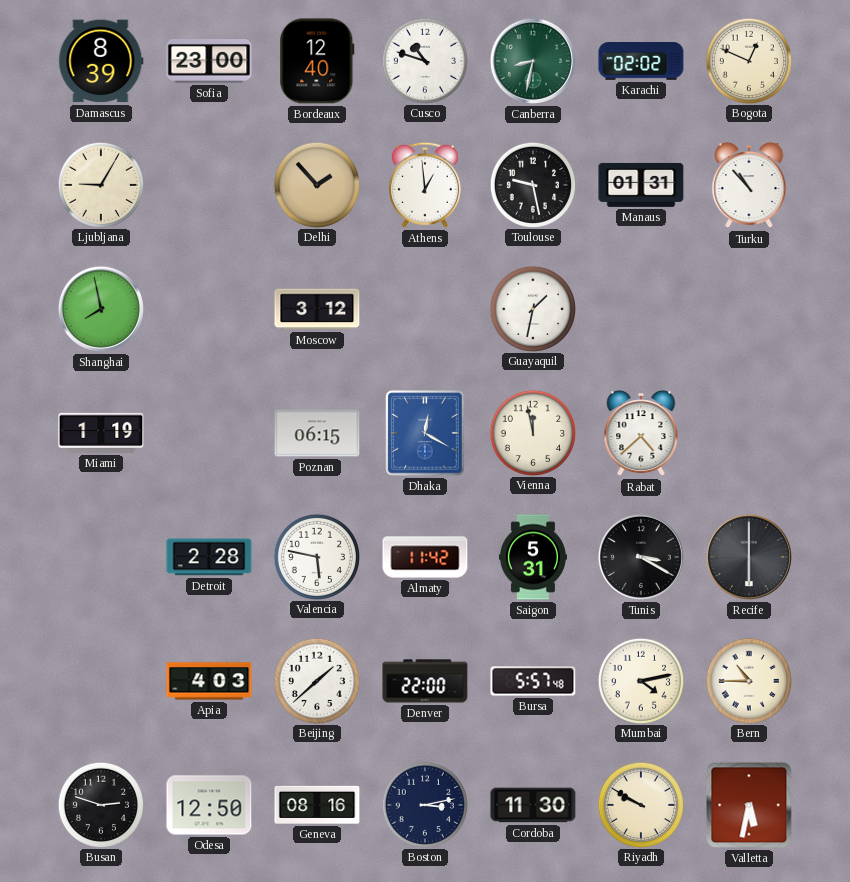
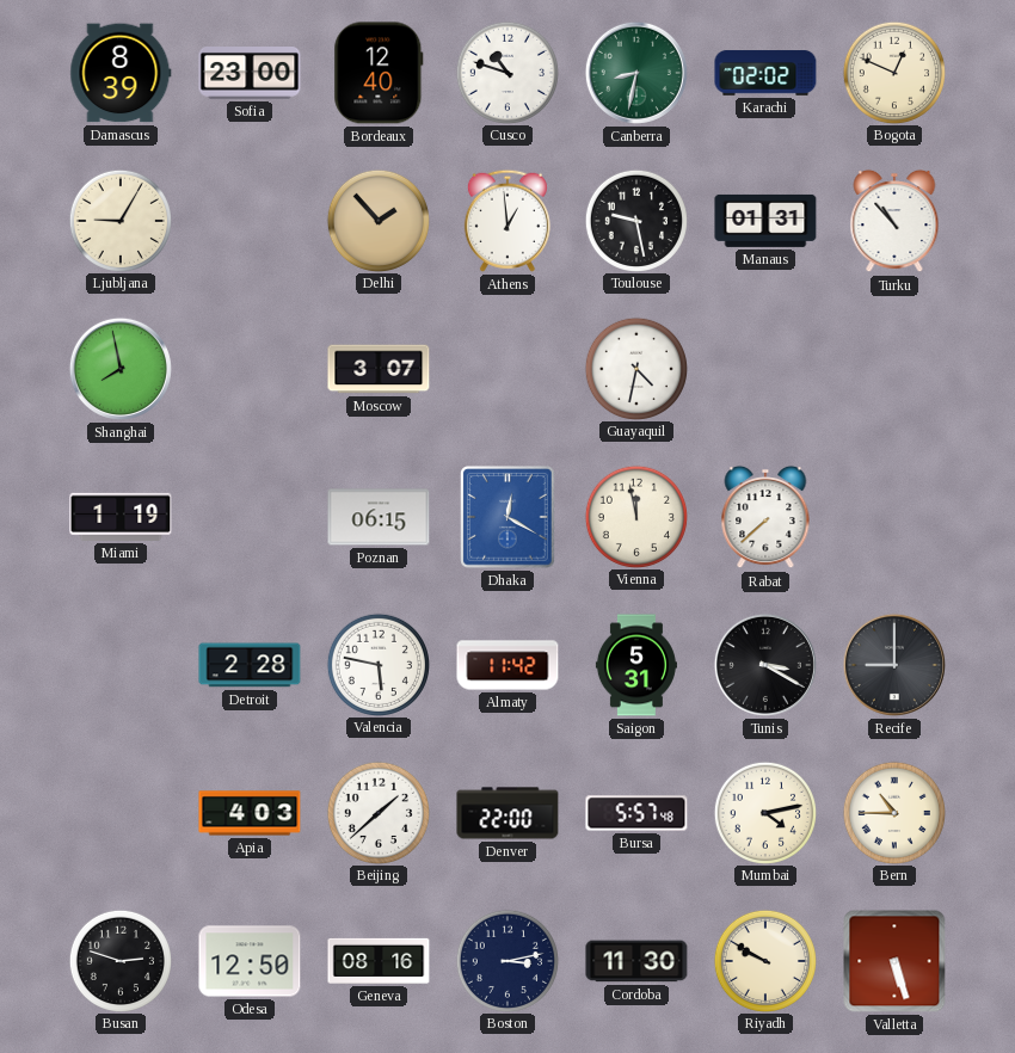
Moscow: 3:12 -> 3:07 (379, 369)
Guayaquil: 1:32 -> 4:32 (635, 368)
Rabat: 4:38 -> 7:38 (765, 517)
Recife: 6:00 -> 9:00 (894, 665)
Valletta: 5:32 -> 5:27 (894, 961)
